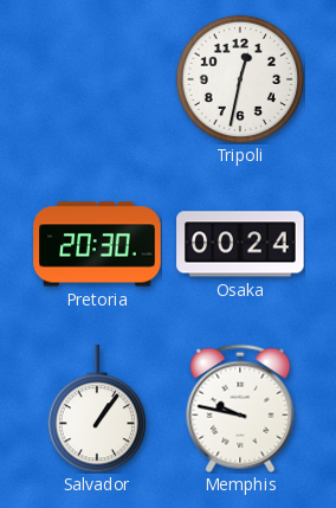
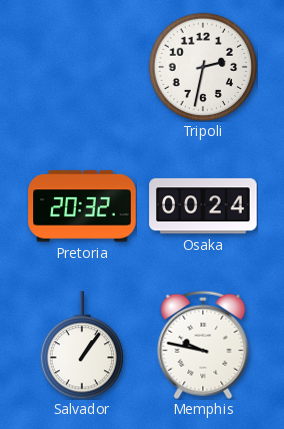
Tripoli: 12:32 -> 2:32 (203, 67)
Pretoria: 20:30 -> 20:32 (82, 206)
